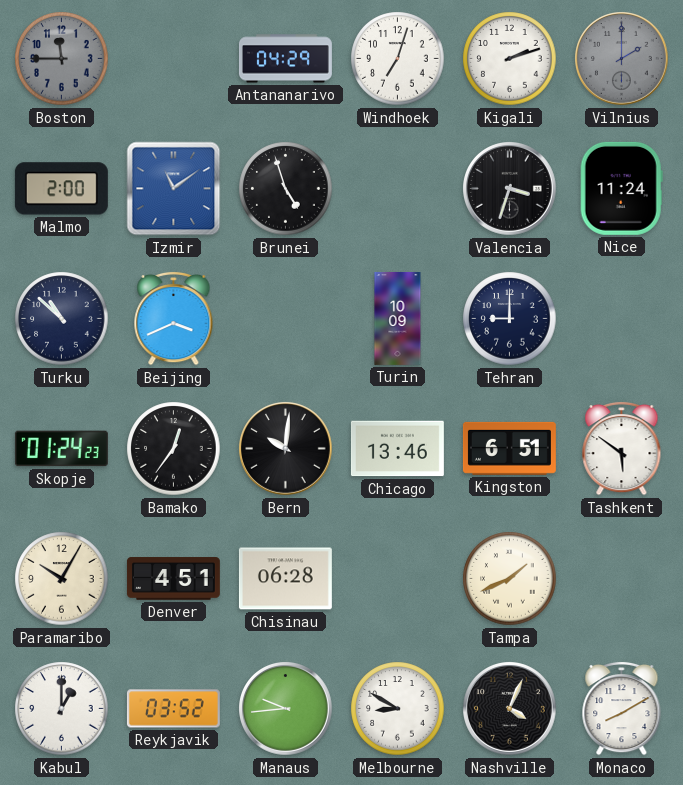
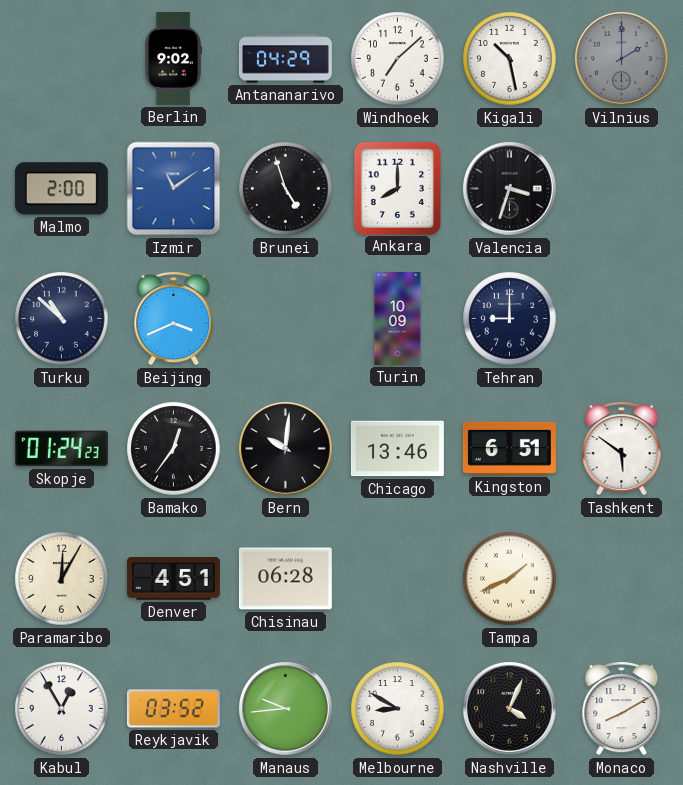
Boston: 11:45 -> none (62, 59)
Berlin: none -> 9:02 (173, 58)
Windhoek: 7:03 -> 7:08 (398, 59)
Kigali: 2:12 -> 10:28 (510, 59)
Ankara: none -> 8:00 (397, 188)
Nice: 11:24 -> none (621, 188)
Paramaribo: 10:05 -> 12:05 (62, 579)
Kabul: 1:00 -> 12:55 (62, 709)
